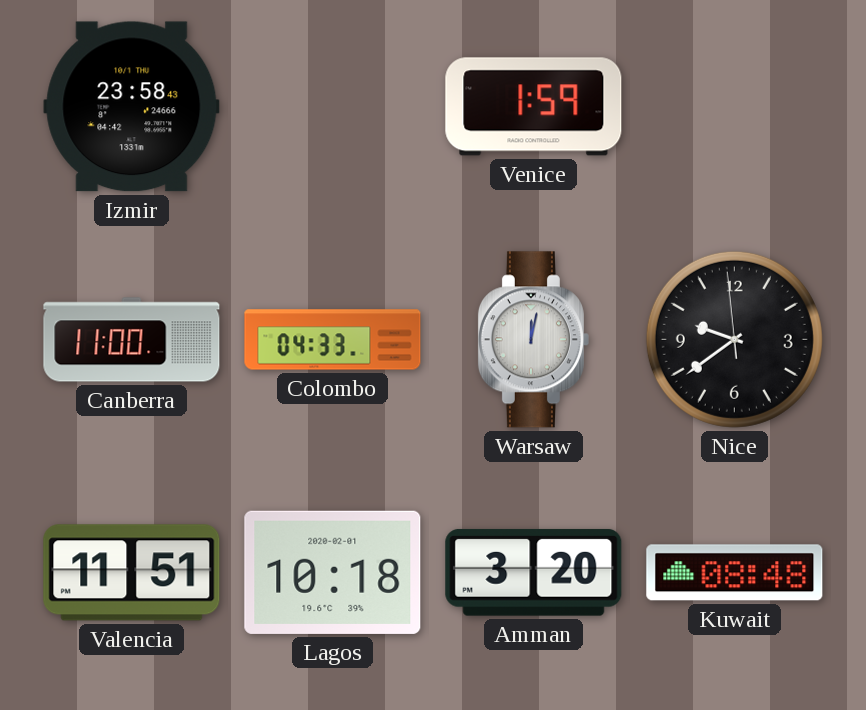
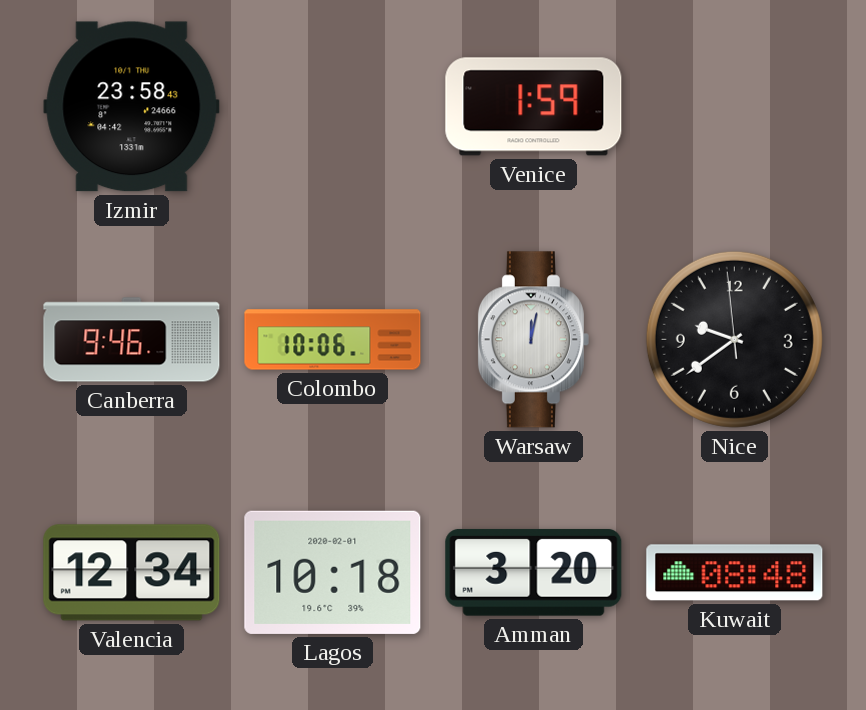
Canberra: 11:00 -> 9:46 (132, 340)
Colombo: 04:33 -> 10:06 (333, 340)
Valencia: 11:51 -> 12:34 (132, 573)
